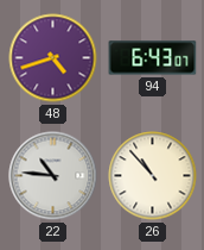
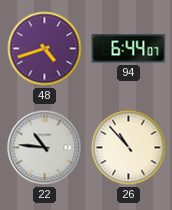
94: 6:43 -> 6:44 (129, 49)
